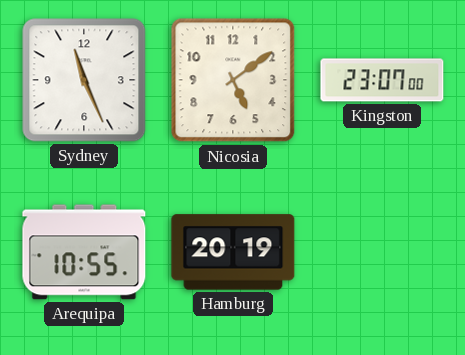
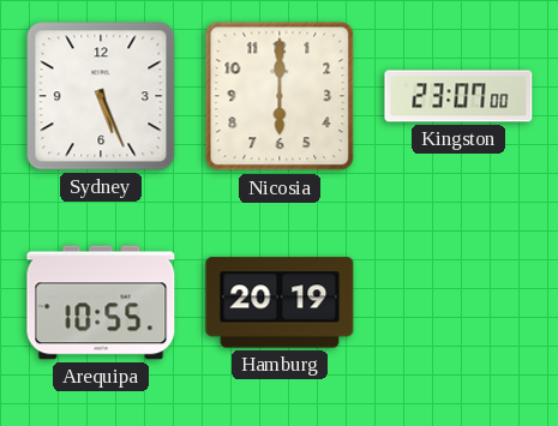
Sydney: 11:26 -> 5:26 (101, 96)
Nicosia: 5:09 -> 6:00 (280, 96)
